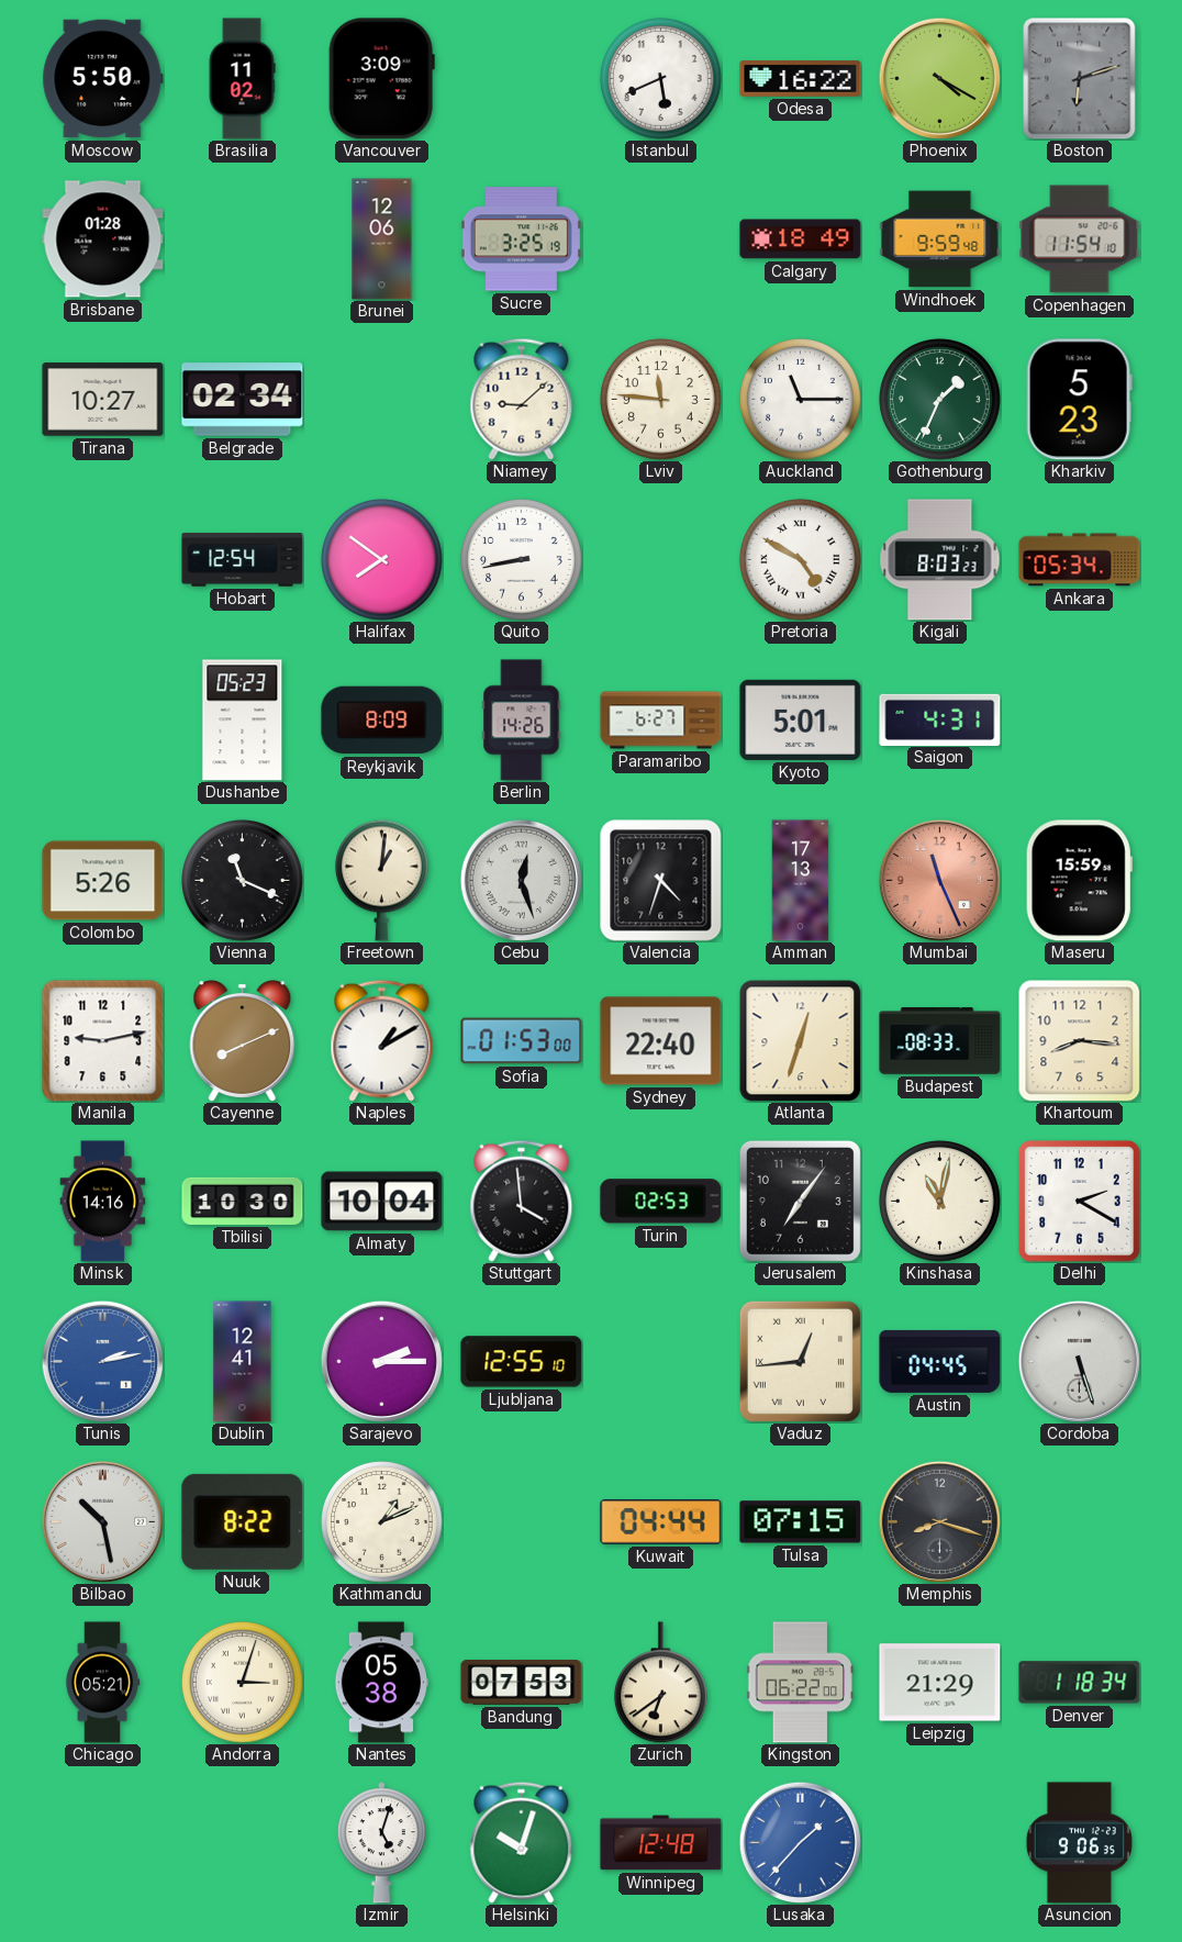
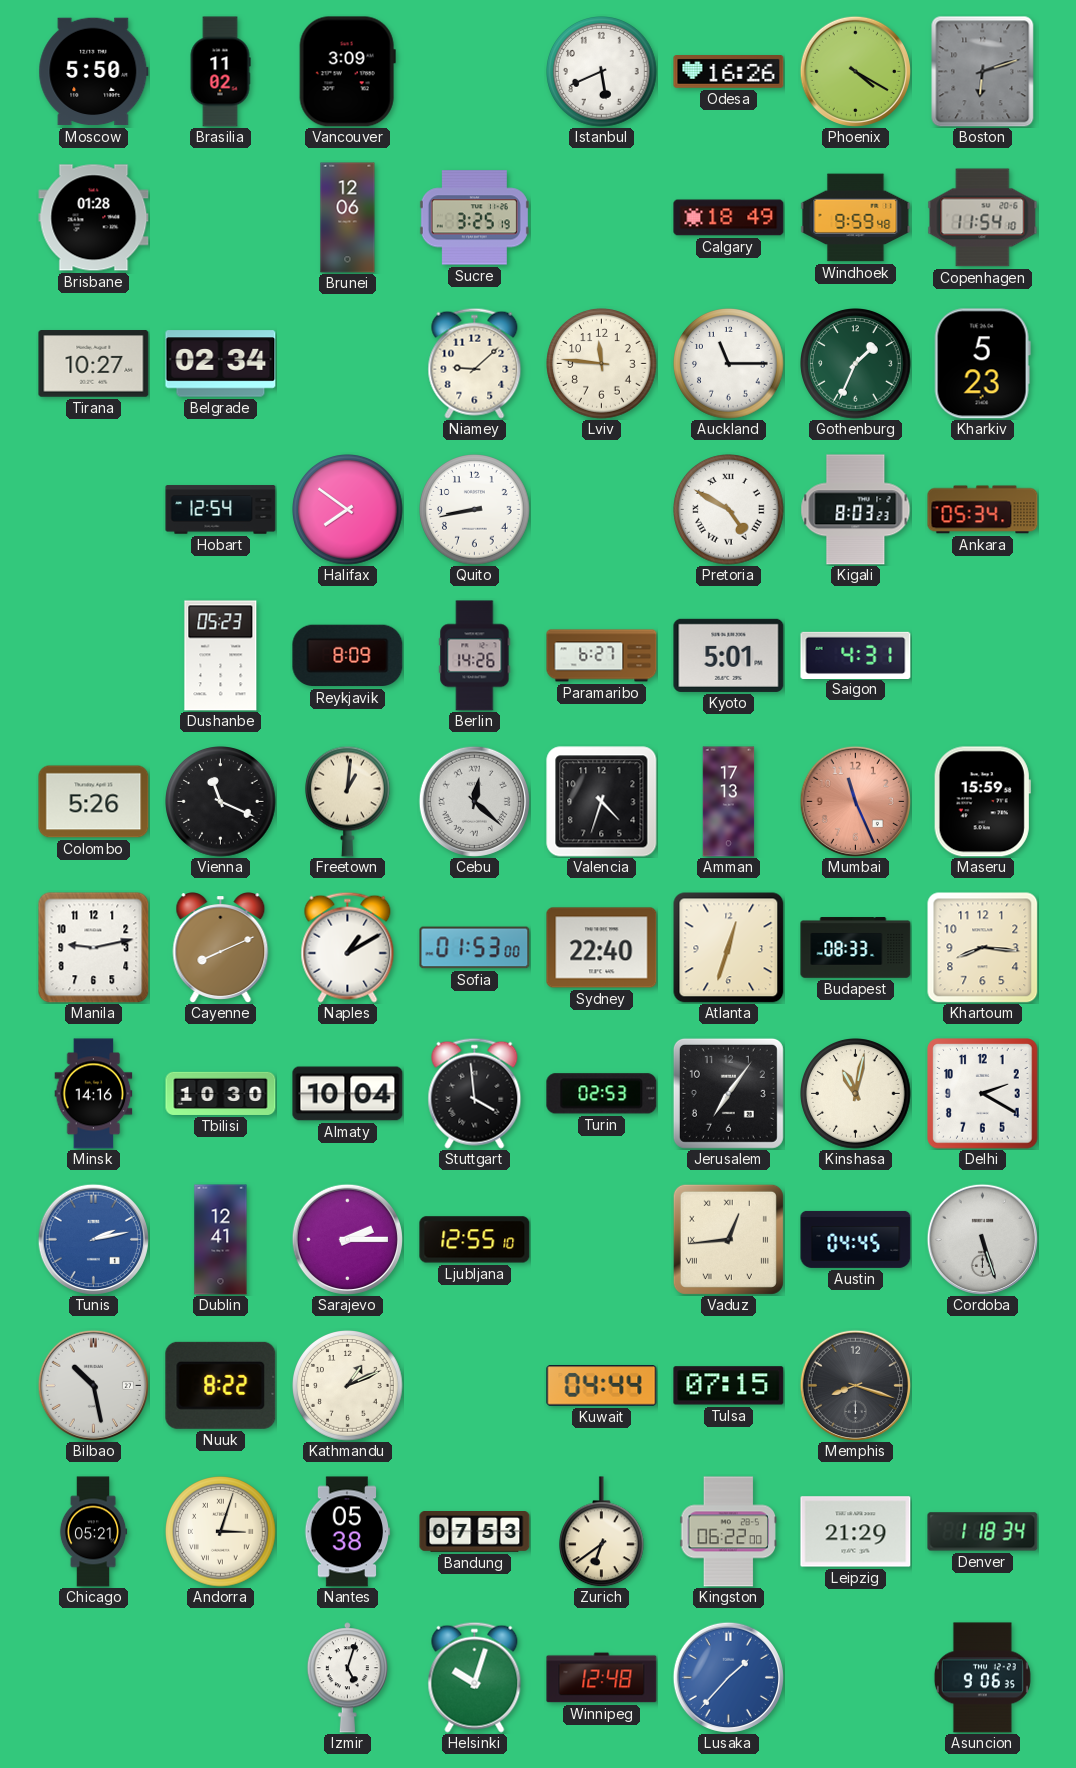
Odesa: 16:22 -> 16:26 (729, 72)
Cebu: 12:27 -> 12:22 (474, 801)
